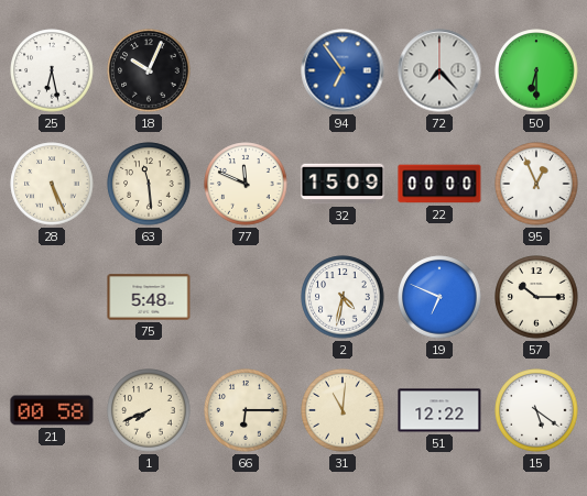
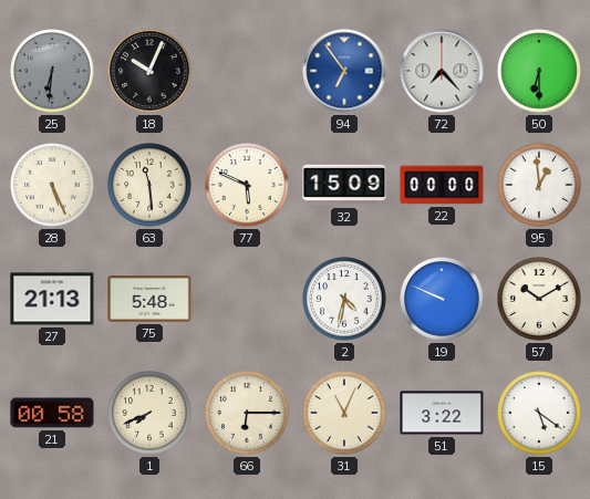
25: 6:28 -> 6:31 (52, 71)
25 dial: white -> grey (52, 71)
77: 11:49 -> 5:49 (247, 185)
95: 12:56 -> 12:59 (539, 185)
27: none -> 21:13 (52, 299)
19: 6:49 -> 9:49 (442, 299)
57: 10:15 -> 10:10 (539, 299)
31: 11:01 -> 11:04 (344, 413)
51: 12:22 -> 3:22 (442, 413)
